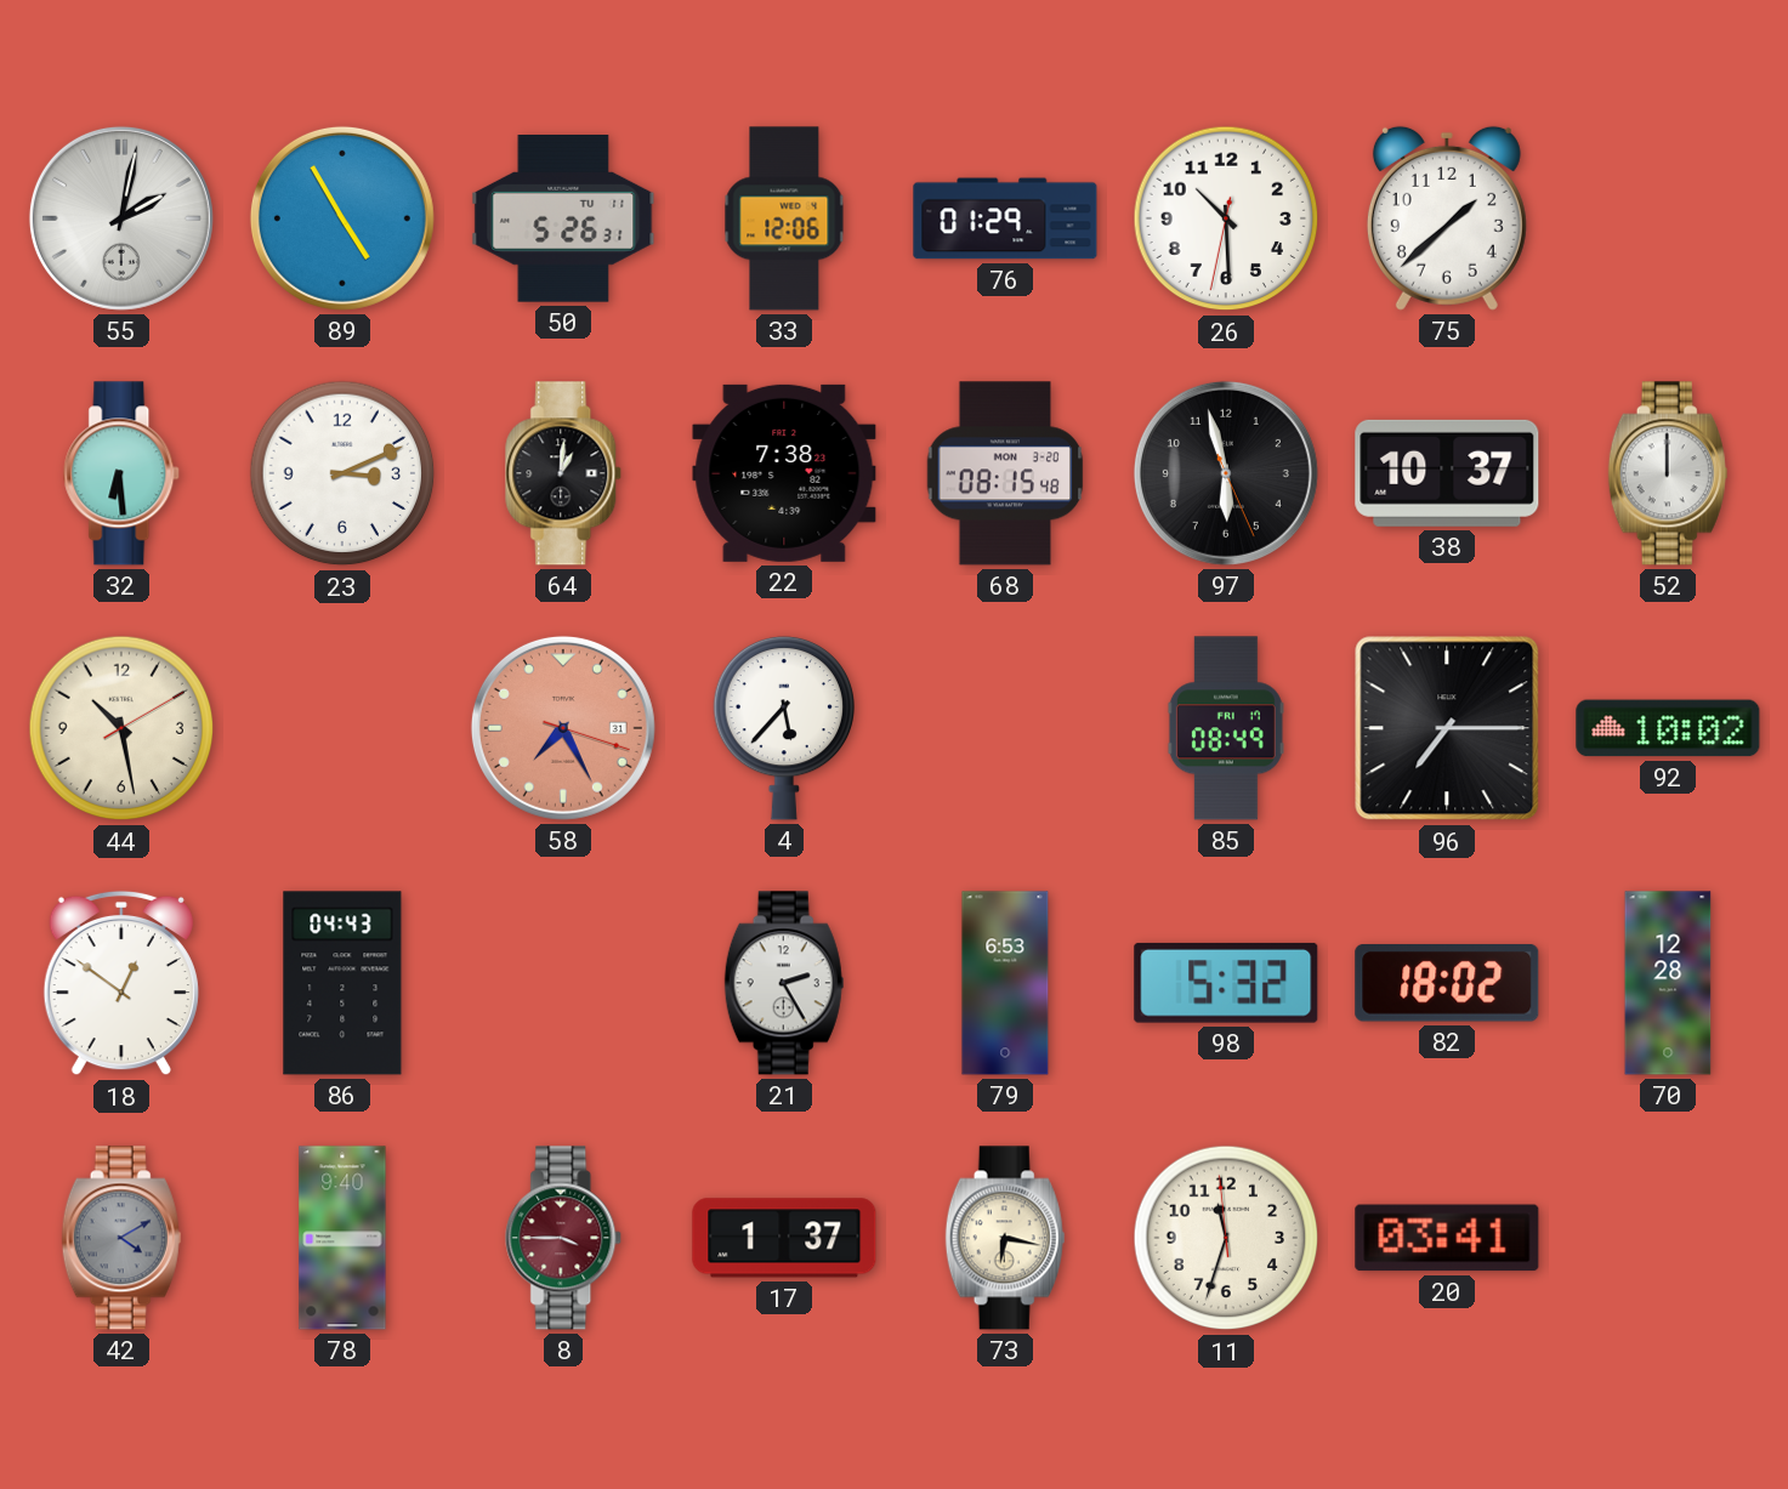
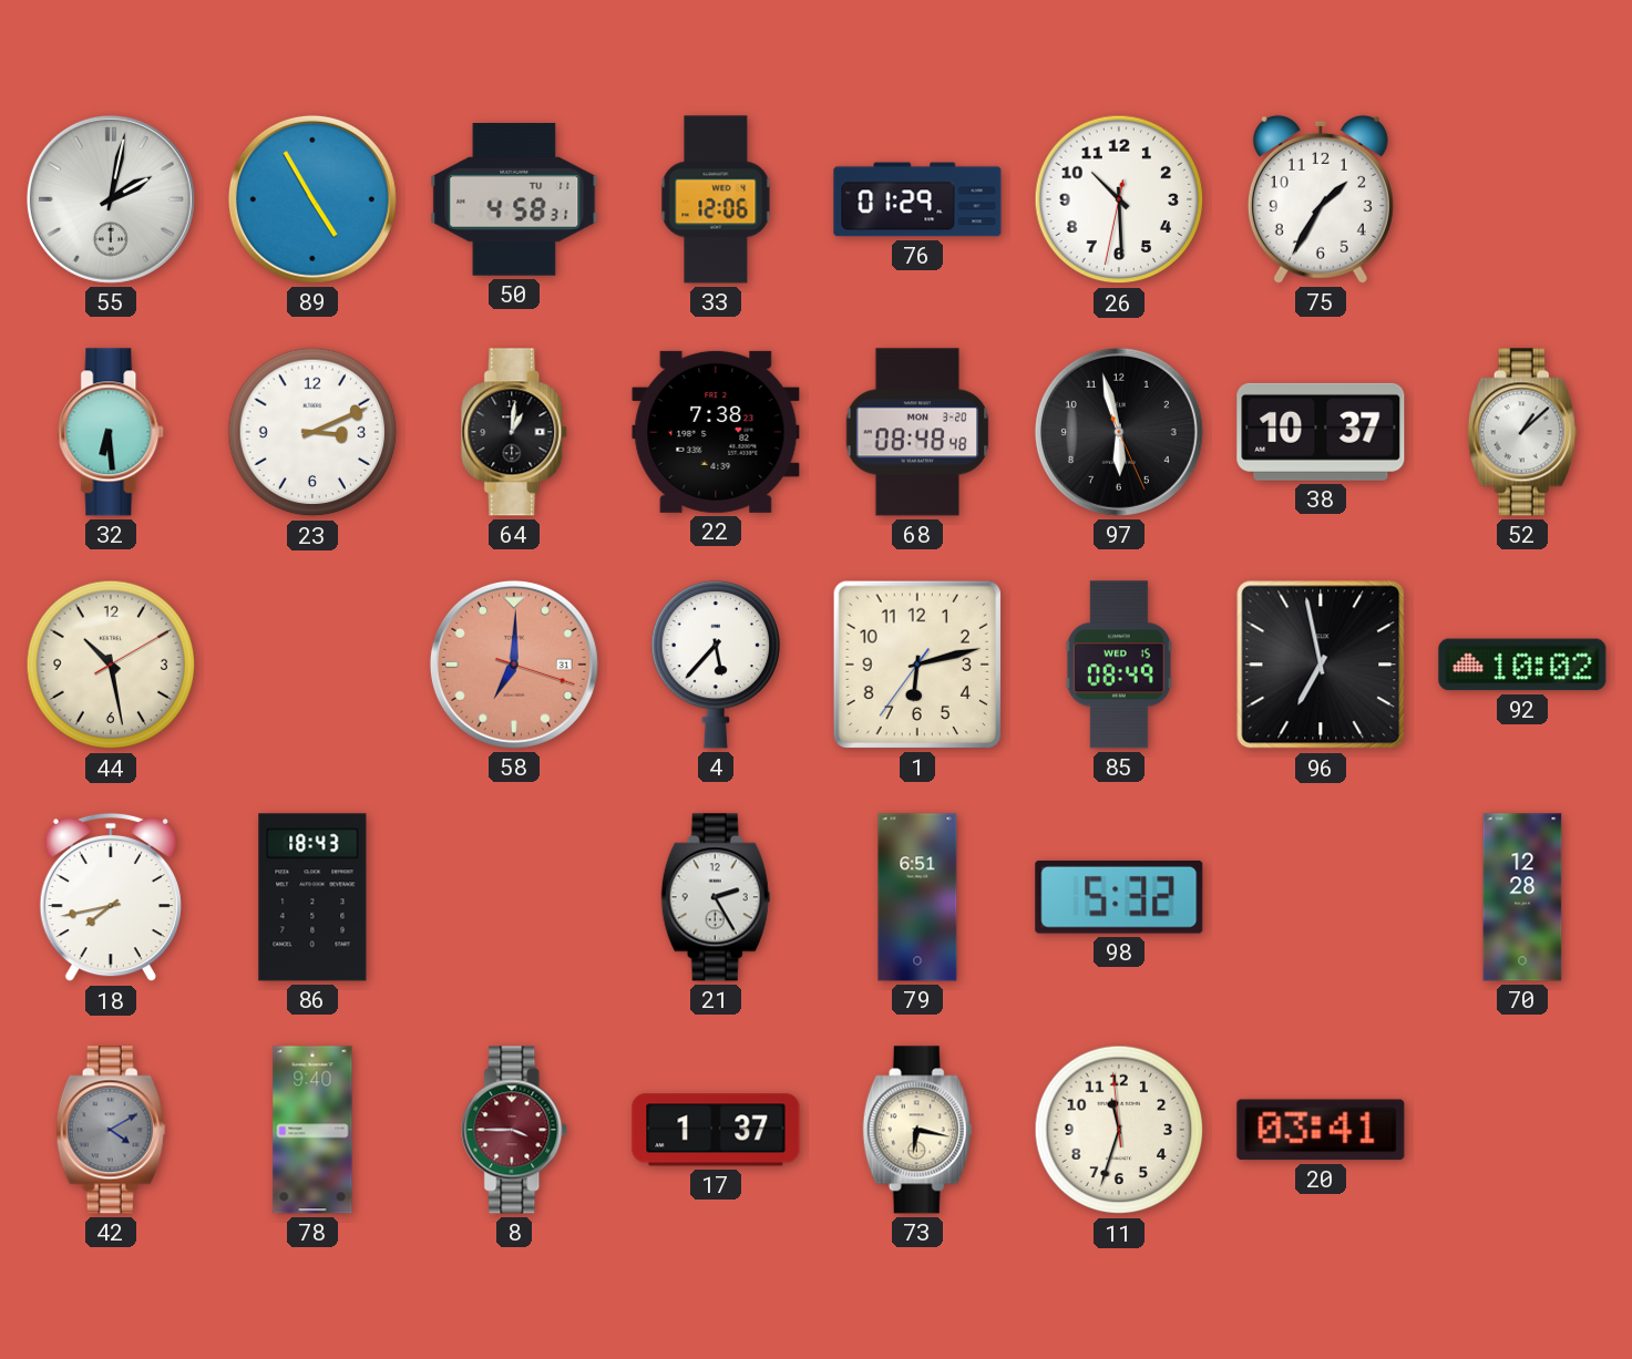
50: 5:26 -> 4:58 (514, 200)
75: 1:38 -> 1:35 (1321, 199)
68: 08:15 -> 08:48 (917, 432)
52: 12:00 -> 1:08 (1522, 432)
58: 7:25 -> 7:00 (514, 665)
1: none -> 6:12 (917, 665)
85 date: FRI 17 -> WED 15 (1119, 665)
96: 7:15 -> 6:58 (1321, 665)
18: 12:51 -> 7:43 (111, 897)
86: 04:43 -> 18:43 (312, 897)
79: 6:53 -> 6:51 (917, 897)
82: 18:02 -> none (1447, 984)
